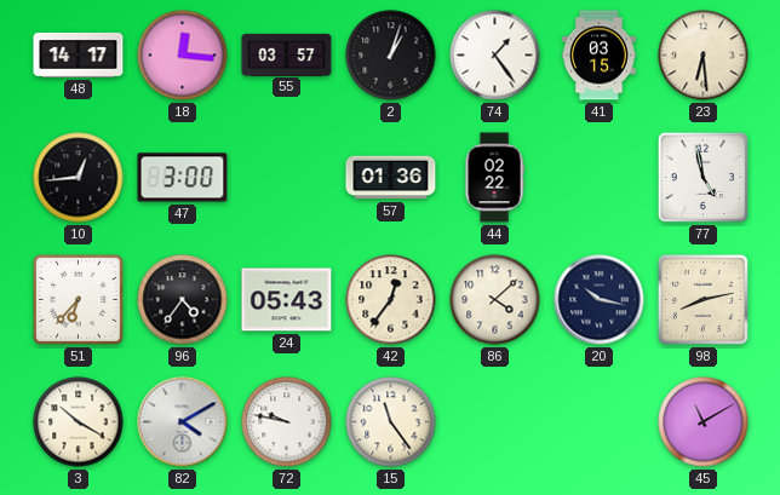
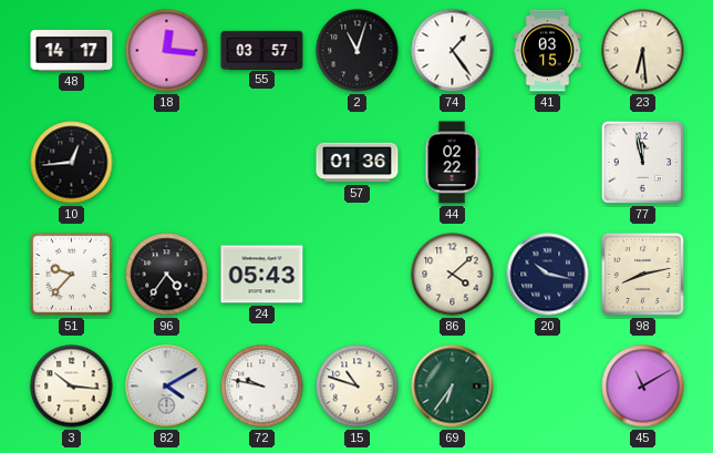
2: 1:03 -> 11:03 (358, 51)
47: 3:00 -> none (183, 178)
77: 4:58 -> 11:58 (642, 162)
51: 6:37 -> 9:37 (71, 274)
42: 12:36 -> none (391, 300)
3: 10:20 -> 10:16 (72, 387)
15: 11:24 -> 10:48 (358, 387)
69: none -> 6:36 (453, 387)
